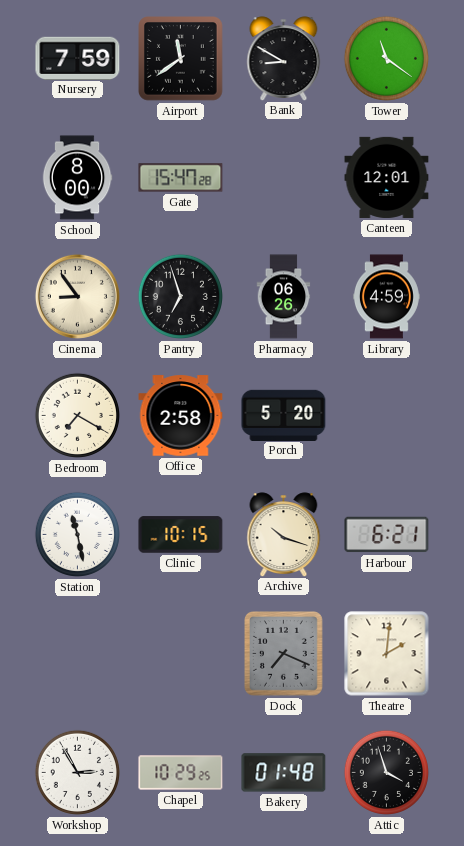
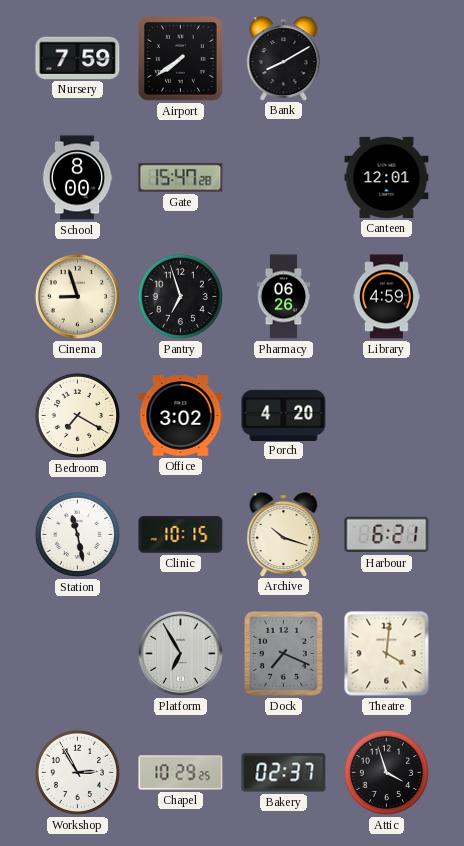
Airport: 11:39 -> 7:39 (181, 59)
Bank: 8:50 -> 8:10 (284, 58)
Tower: 11:21 -> none (386, 58)
Cinema: 8:54 -> 8:57 (77, 296)
Office: 2:58 -> 3:02 (181, 416)
Porch: 5:20 -> 4:20 (284, 415)
Platform: none -> 6:55 (180, 653)
Theatre: 2:01 -> 4:01 (387, 654)
Bakery: 01:48 -> 02:37 (284, 773)
